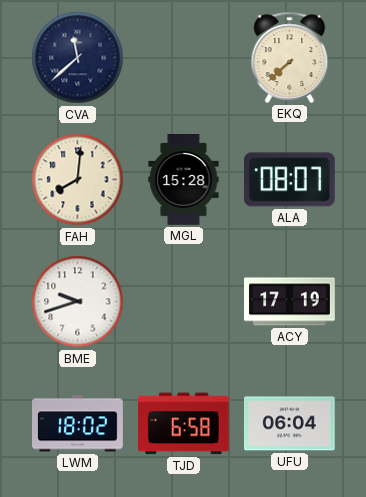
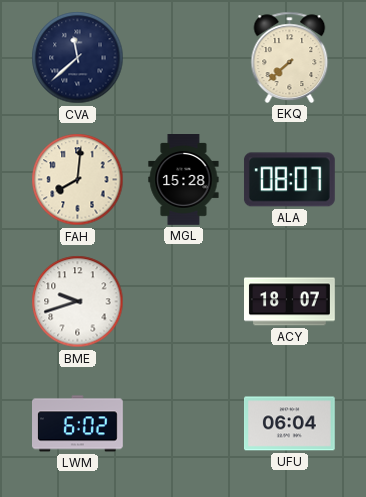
ACY: 17:19 -> 18:07 (290, 302)
LWM: 18:02 -> 6:02 (78, 424)
TJD: 6:58 -> none (183, 424)
